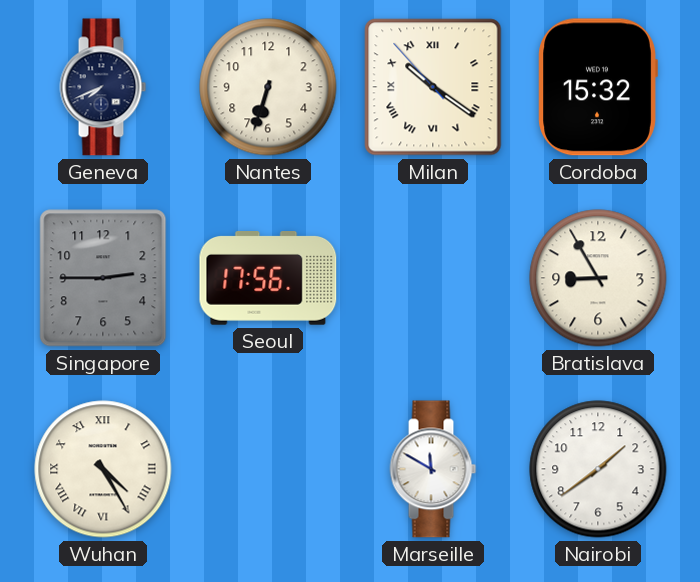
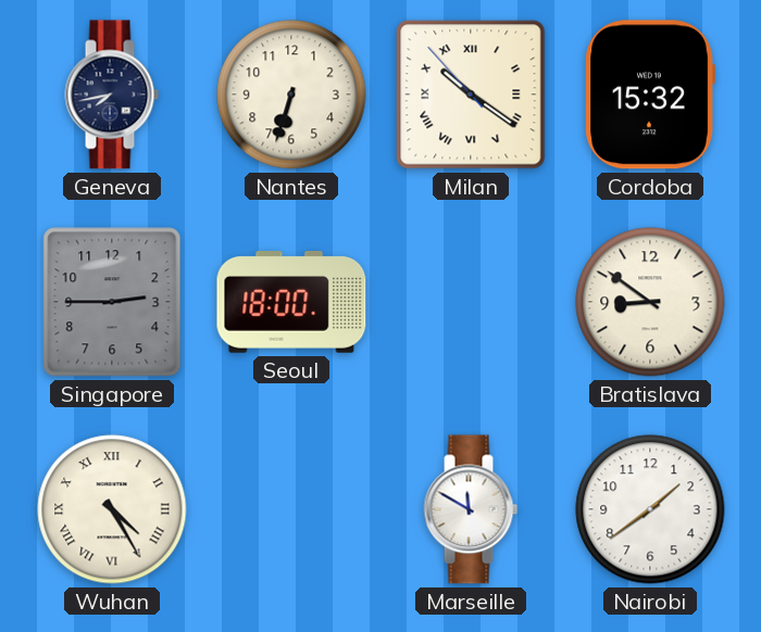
Geneva: 7:41 -> 7:43 (112, 94)
Seoul: 17:56 -> 18:00 (291, 303)
Bratislava: 8:55 -> 8:51 (650, 302)
